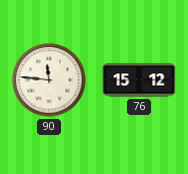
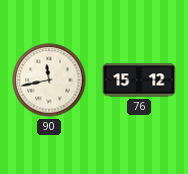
90: 11:46 -> 11:43 (49, 80)
